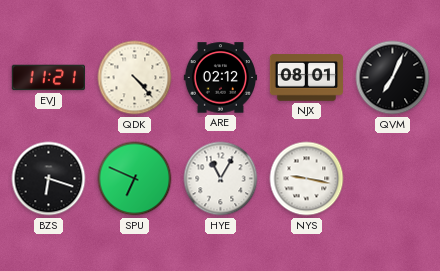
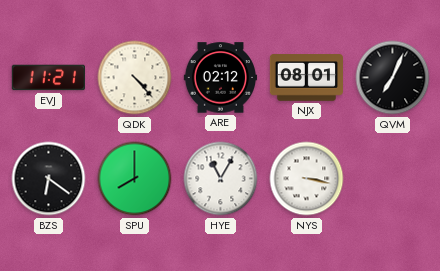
BZS: 6:18 -> 6:21 (49, 179)
SPU: 6:49 -> 8:00 (135, 179)
NYS: 9:17 -> 3:17 (307, 179)
